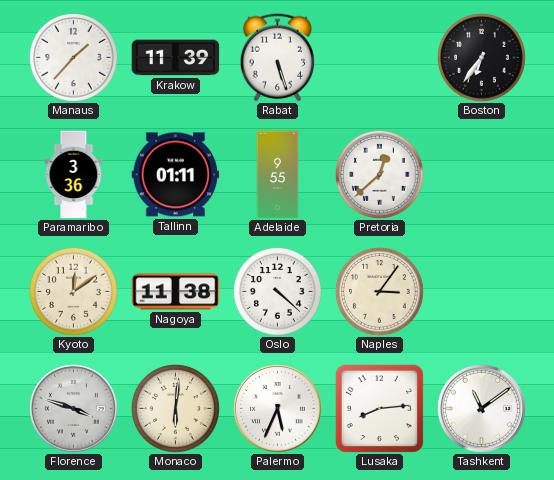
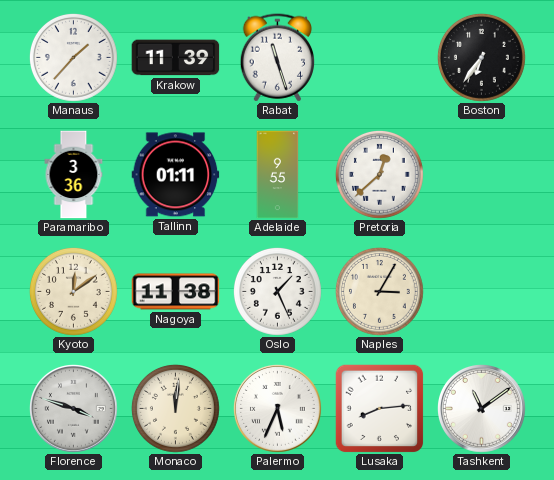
Rabat: 5:27 -> 11:27 (277, 58)
Oslo: 4:22 -> 1:26 (277, 291)
Naples: 3:06 -> 3:05 (379, 291)
Monaco: 6:01 -> 12:01 (175, 408)
